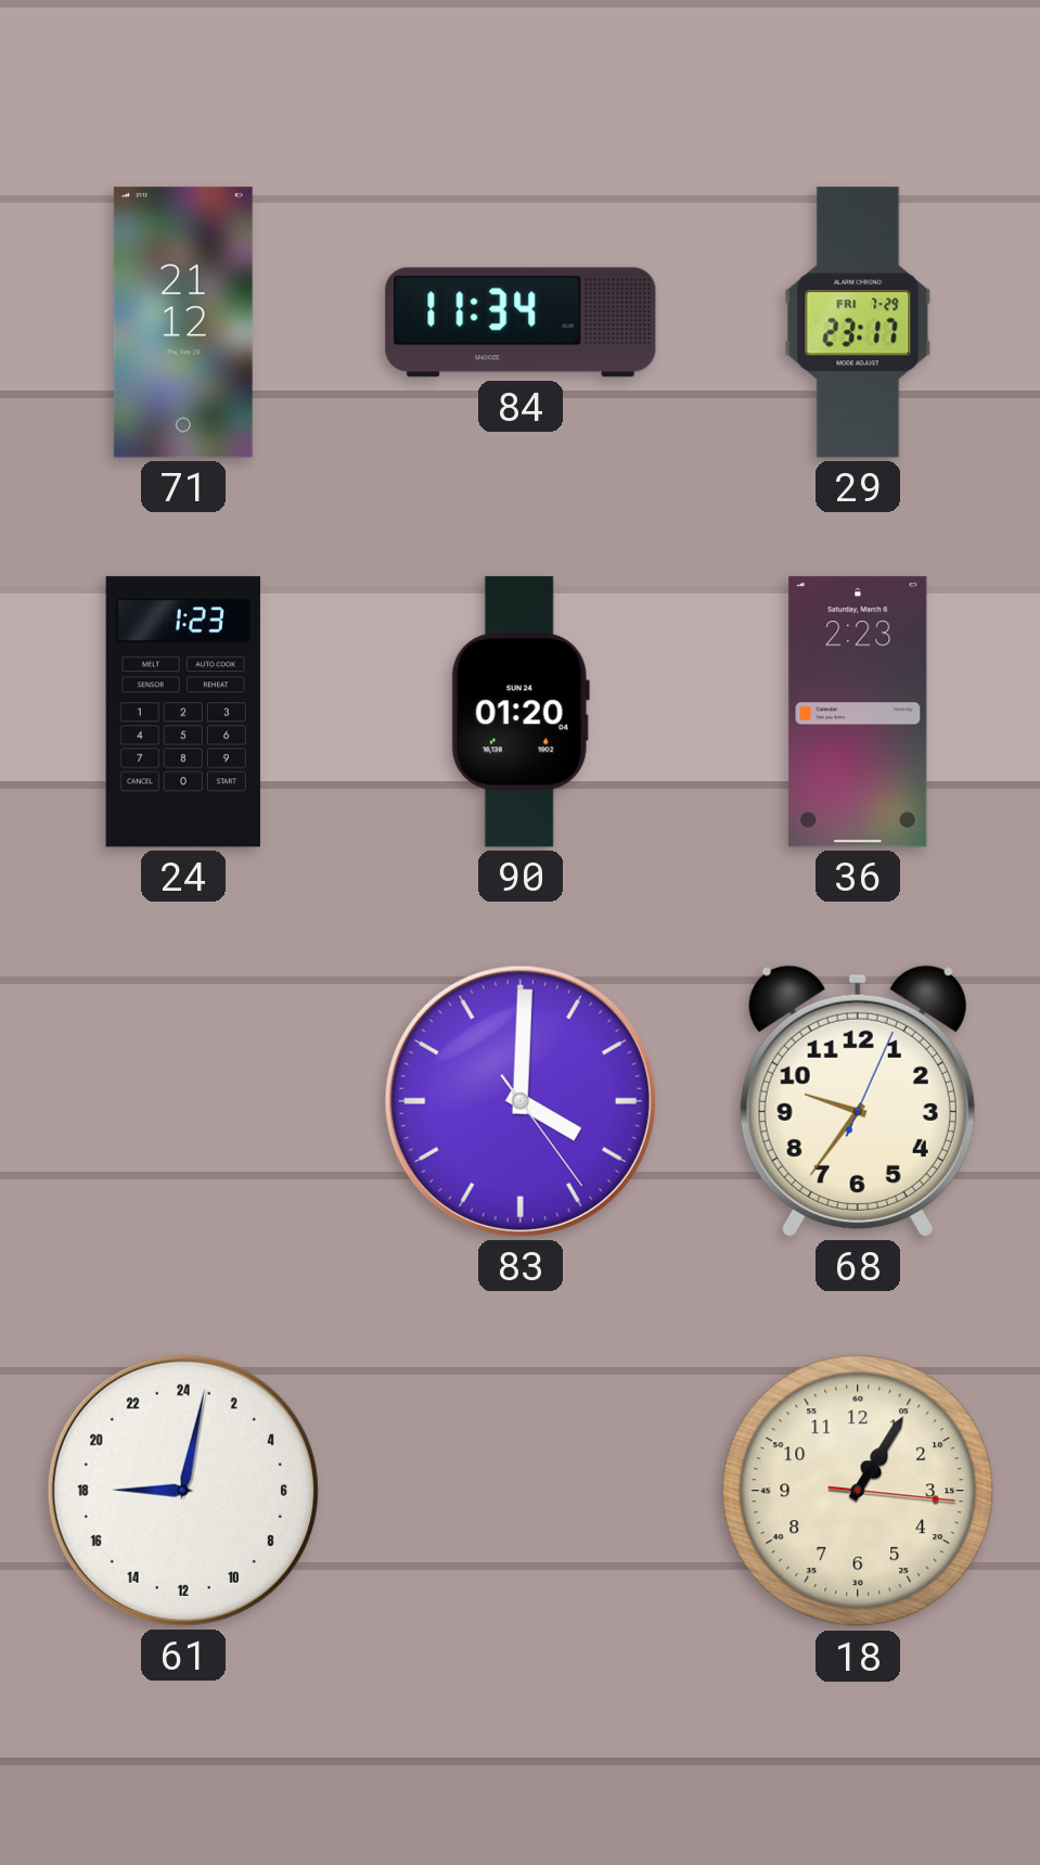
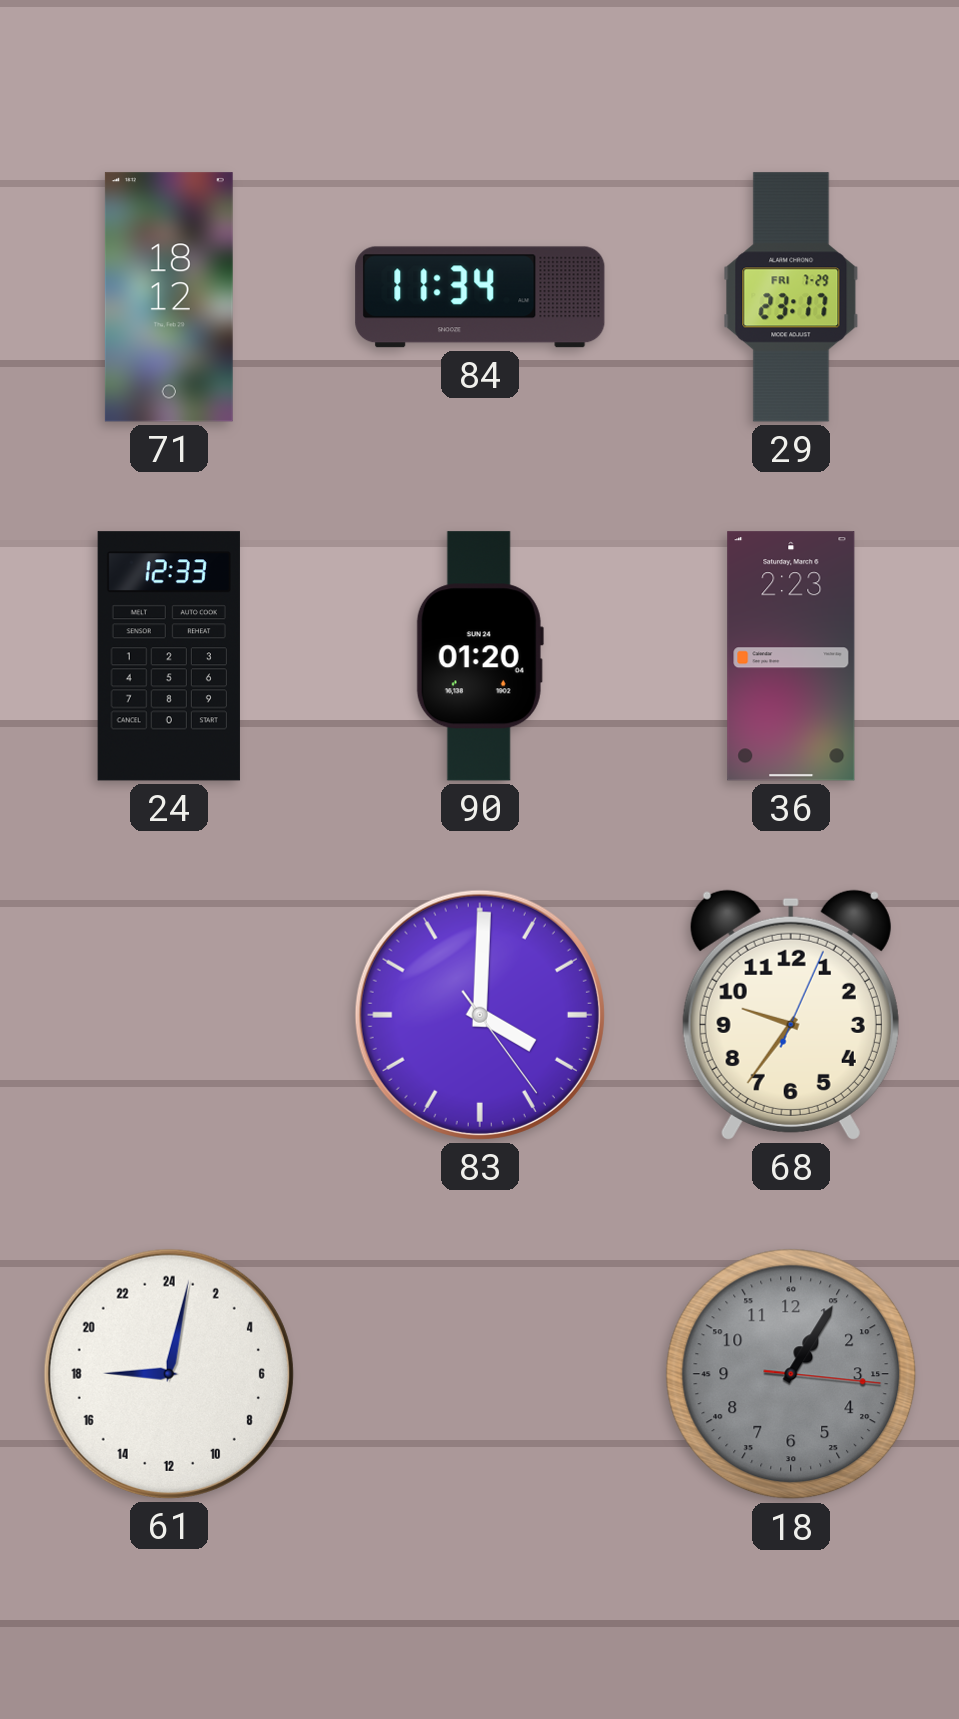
71: 21:12 -> 18:12 (169, 297)
24: 1:23 -> 12:33 (169, 656)
18 dial: cream -> grey (791, 1374)
